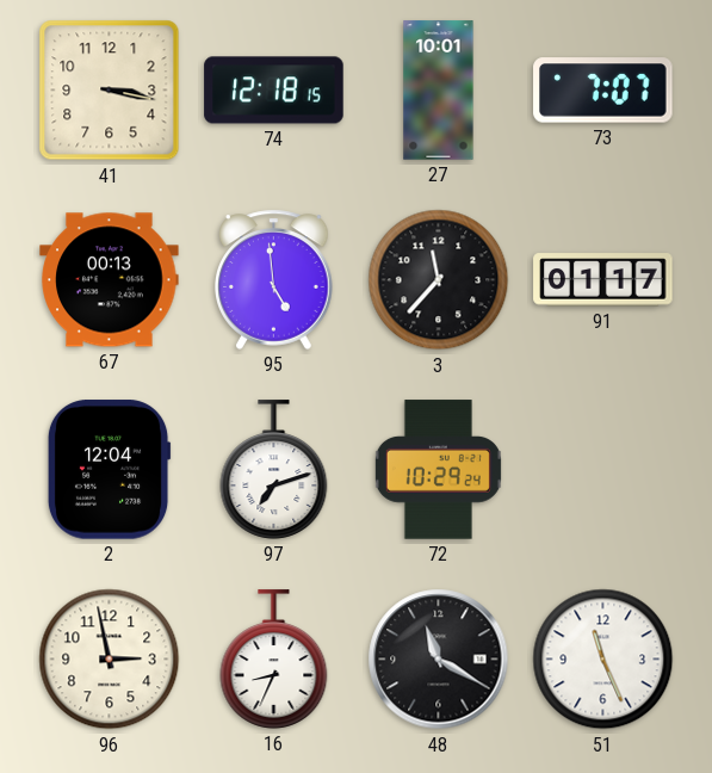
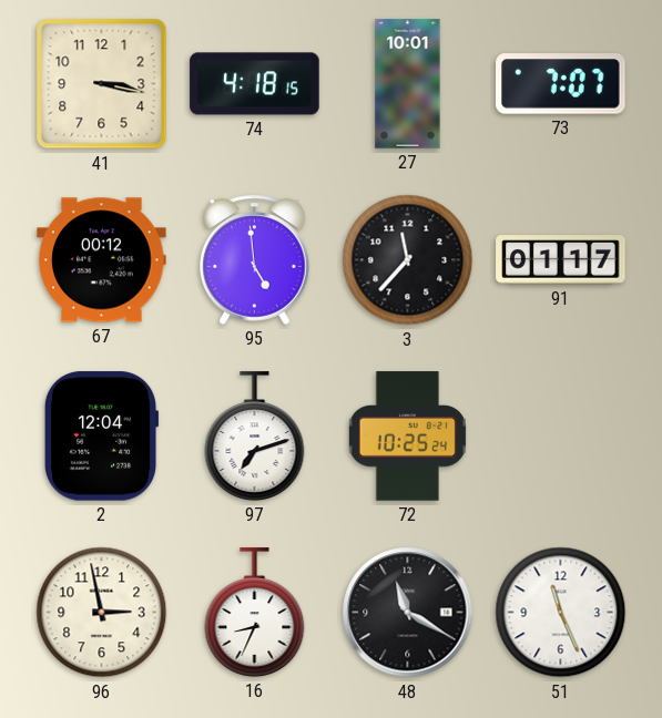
74: 12:18 -> 4:18 (255, 84)
67: 00:13 -> 00:12 (102, 260)
72: 10:29 -> 10:25 (407, 437)
